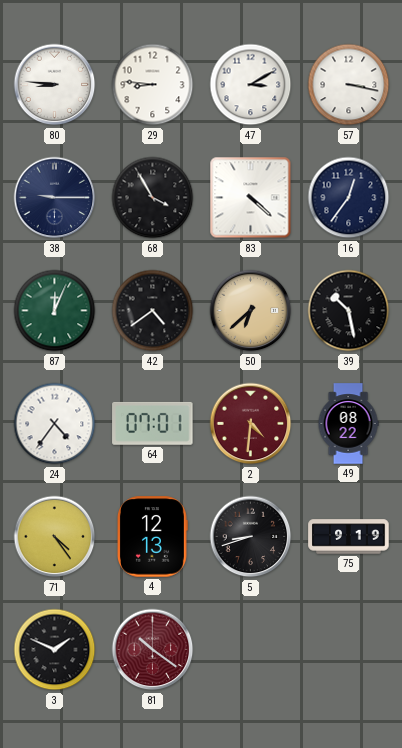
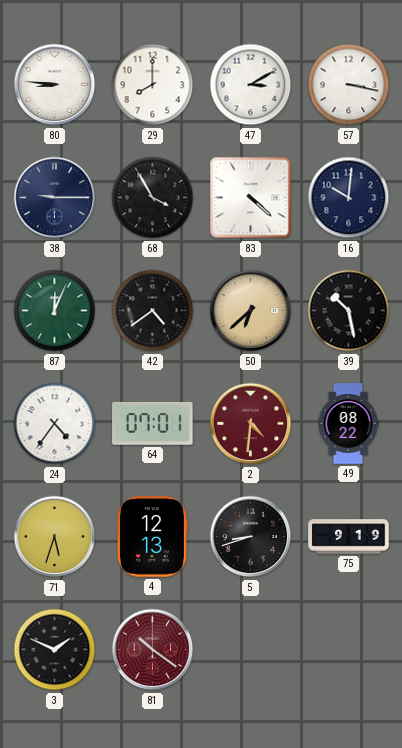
29: 8:46 -> 8:00 (153, 85)
16: 12:36 -> 10:01 (349, 198)
71: 4:24 -> 5:33 (55, 537)
